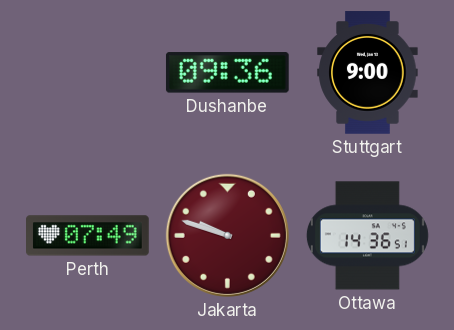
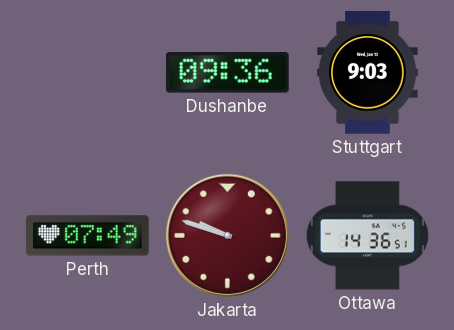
Stuttgart: 9:00 -> 9:03 (368, 73)
